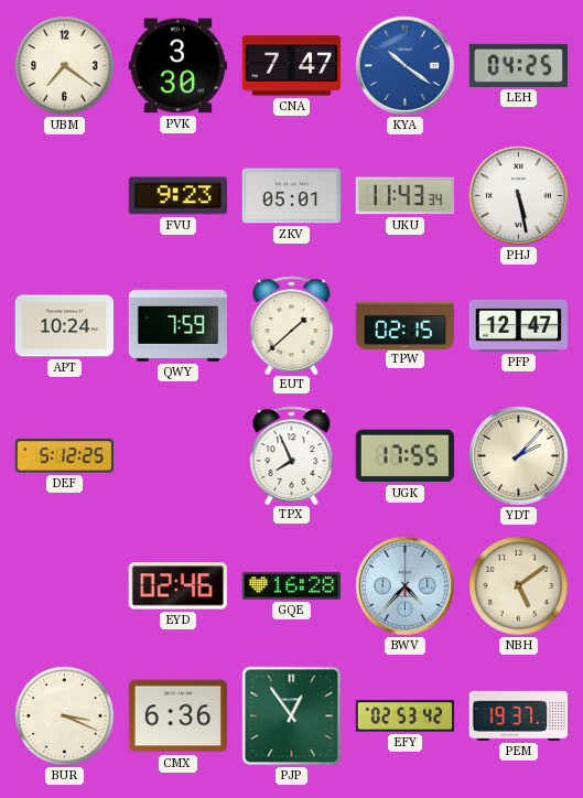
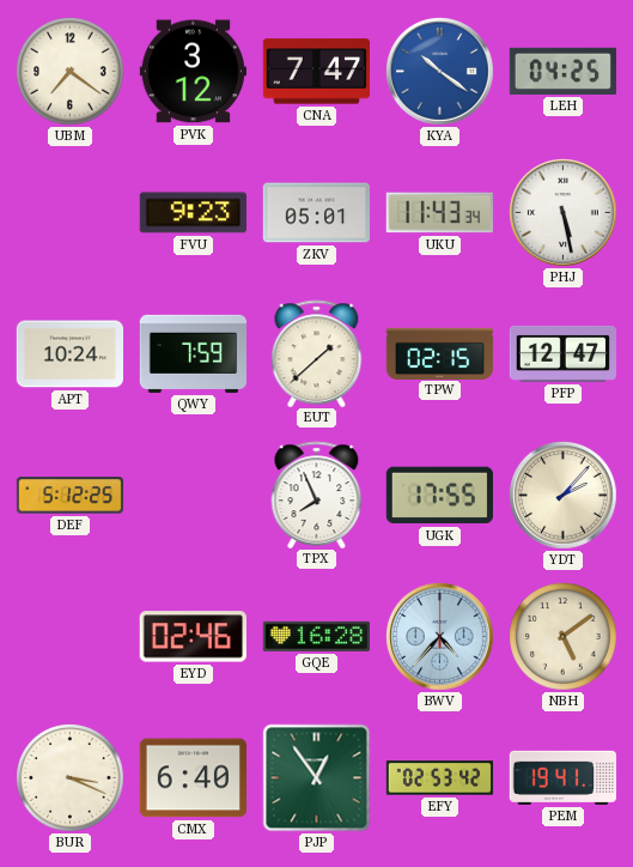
PVK: 3:30 -> 3:12 (193, 72)
CMX: 6:36 -> 6:40 (193, 778)
PEM: 19:37 -> 19:41 (562, 777)
